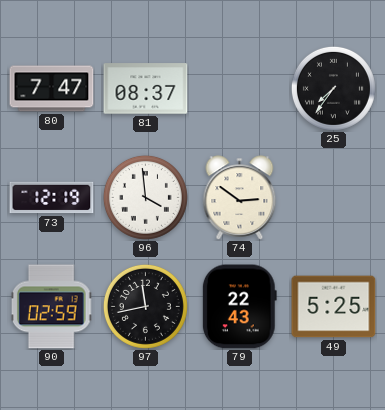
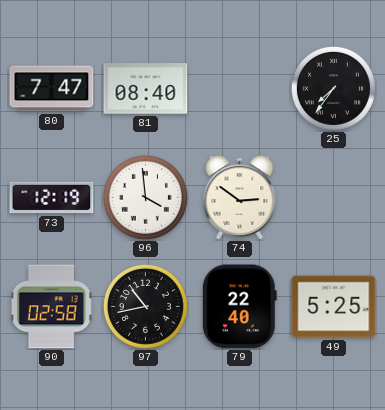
81: 08:37 -> 08:40 (146, 89)
90: 02:59 -> 02:58 (52, 307)
97: 11:43 -> 10:43 (145, 306)
79: 22:43 -> 22:40 (239, 307)
